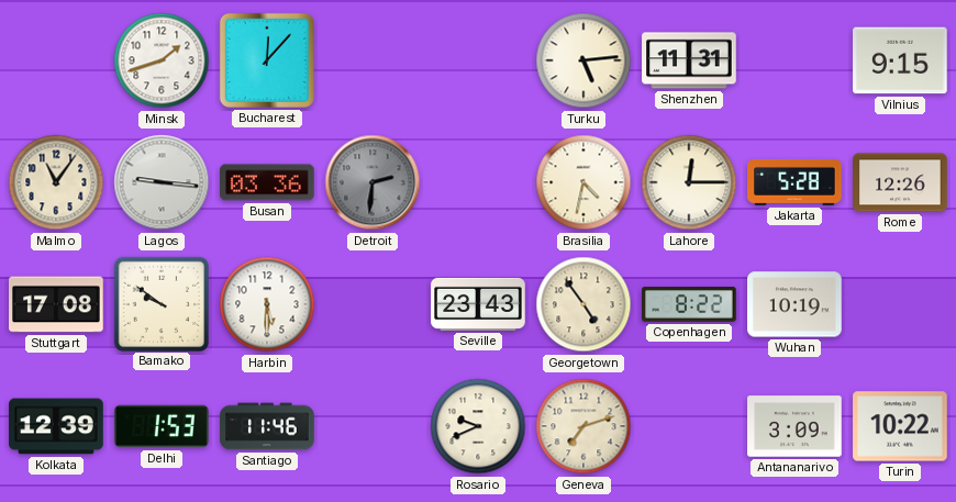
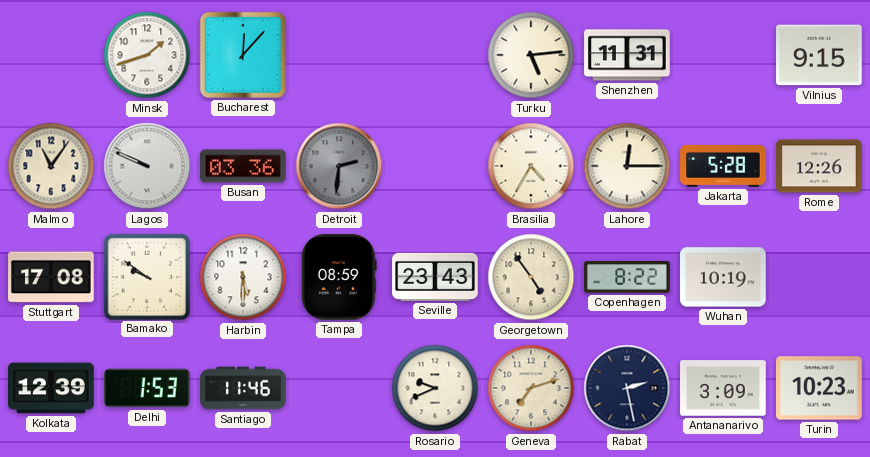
Lagos: 9:16 -> 9:49 (147, 166)
Brasilia: 4:32 -> 4:35 (531, 166)
Tampa: none -> 08:59 (339, 277)
Rabat: none -> 2:28 (627, 388)
Turin: 10:22 -> 10:23 (819, 388)
